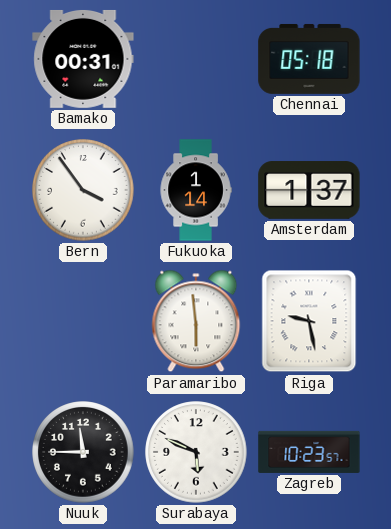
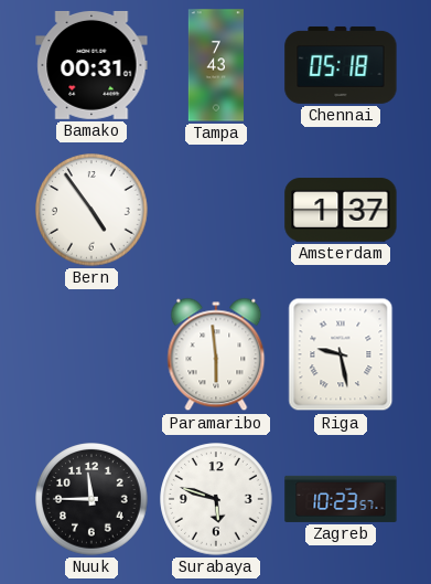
Tampa: none -> 7:43 (216, 65)
Bern: 3:54 -> 4:54 (91, 210)
Fukuoka: 1:14 -> none (196, 190)
Surabaya: 5:49 -> 5:48 (216, 499)
